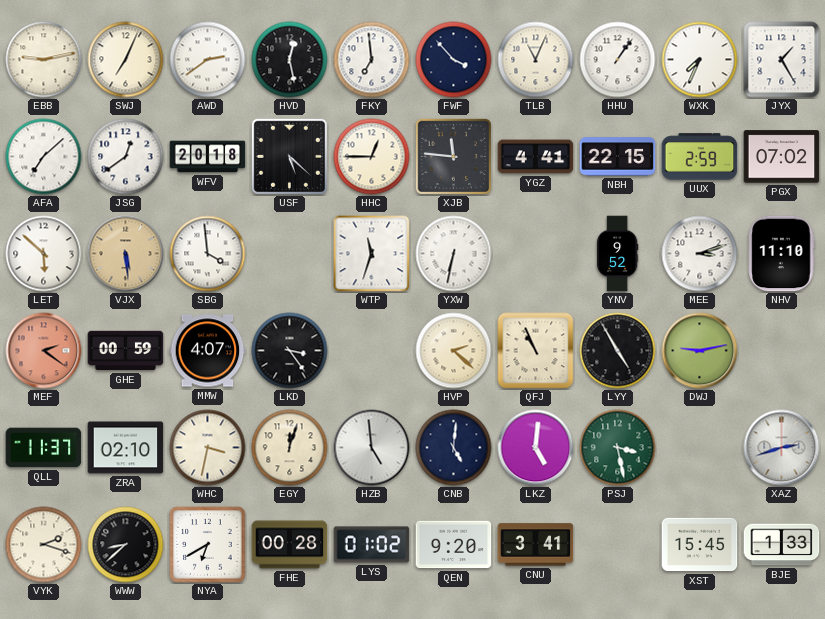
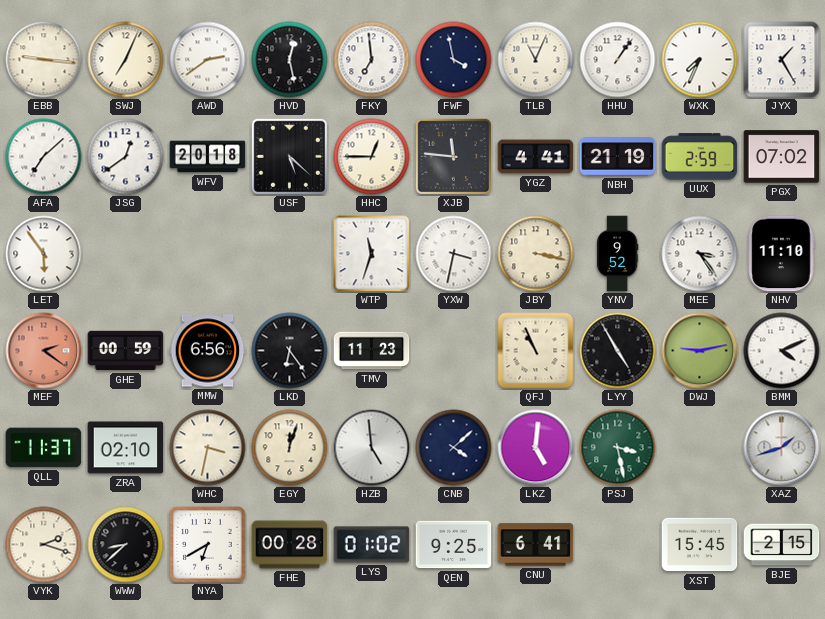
EBB: 9:13 -> 9:16 (44, 60)
FWF: 3:53 -> 3:58 (454, 60)
NBH: 22:15 -> 21:19 (618, 157)
LET: 5:52 -> 5:54 (44, 254)
VJX: 5:29 -> none (126, 254)
SBG: 3:59 -> none (208, 254)
YXW: 6:32 -> 3:32 (454, 254)
JBY: none -> 3:17 (536, 254)
MEE: 3:12 -> 3:24 (700, 254)
MMW: 4:07 -> 6:56 (208, 351)
LKD: 3:24 -> 6:24 (290, 351)
TMV: none -> 11:23 (372, 351)
HVP: 2:22 -> none (454, 351)
BMM: none -> 4:11 (782, 351)
CNB: 5:01 -> 4:08 (454, 448)
XAZ: 2:42 -> 1:42 (782, 448)
QEN: 9:20 -> 9:25 (454, 545)
CNU: 3:41 -> 6:41 (536, 545)
BJE: 1:33 -> 2:15 (782, 545)
